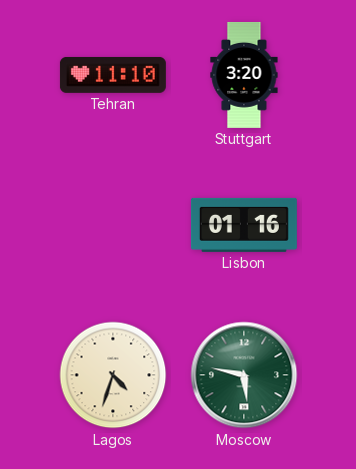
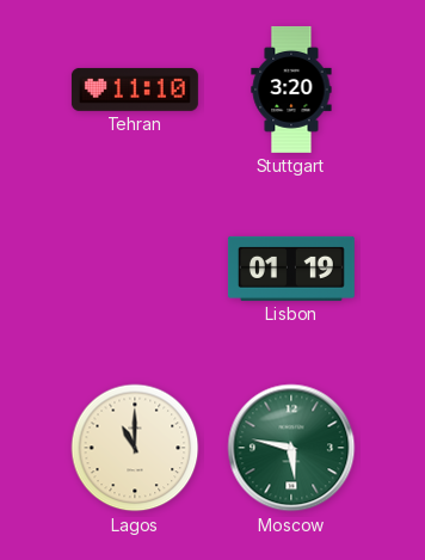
Lisbon: 01:16 -> 01:19 (291, 269)
Lagos: 4:33 -> 11:00 (135, 448)
